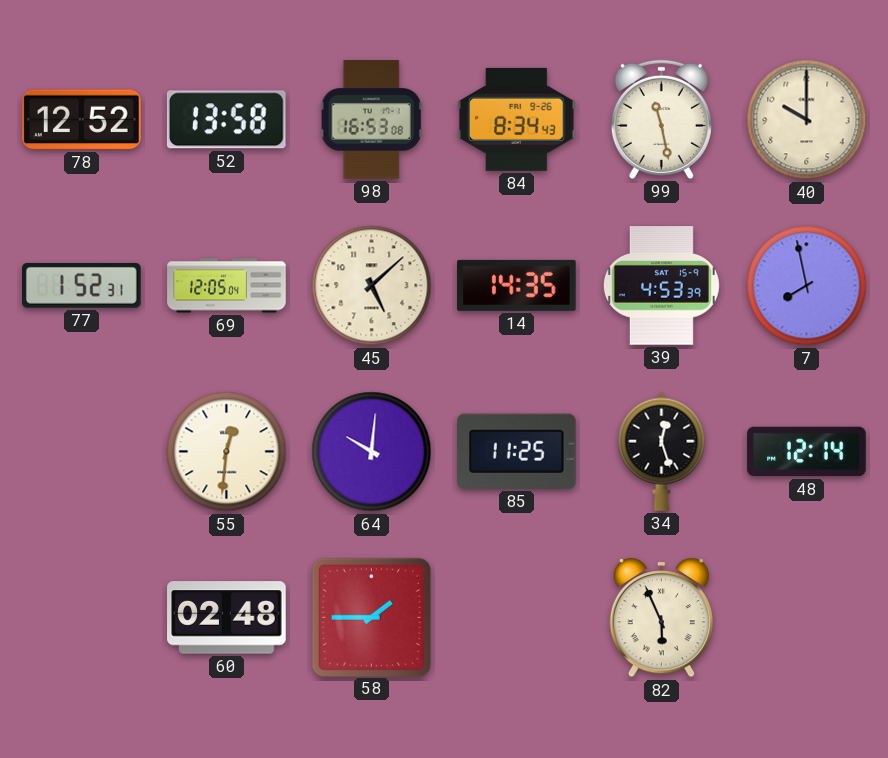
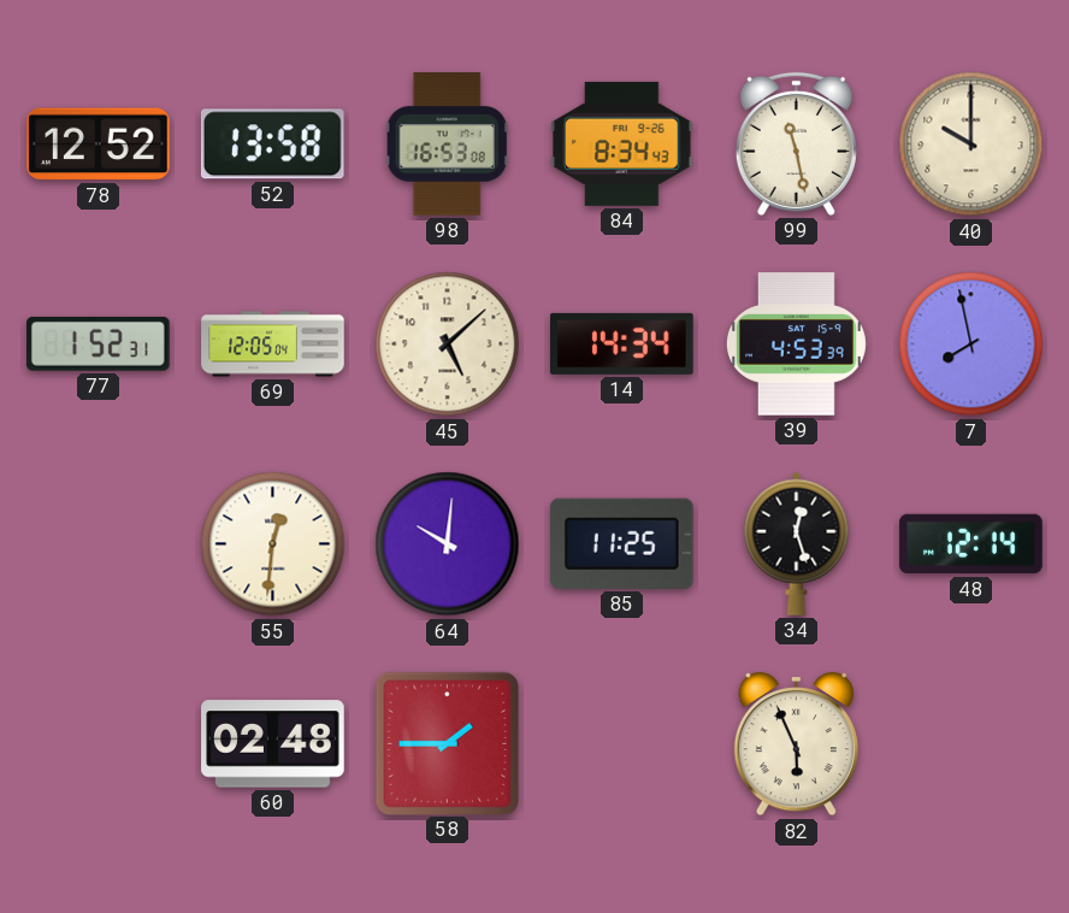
14: 14:35 -> 14:34 (622, 343)
